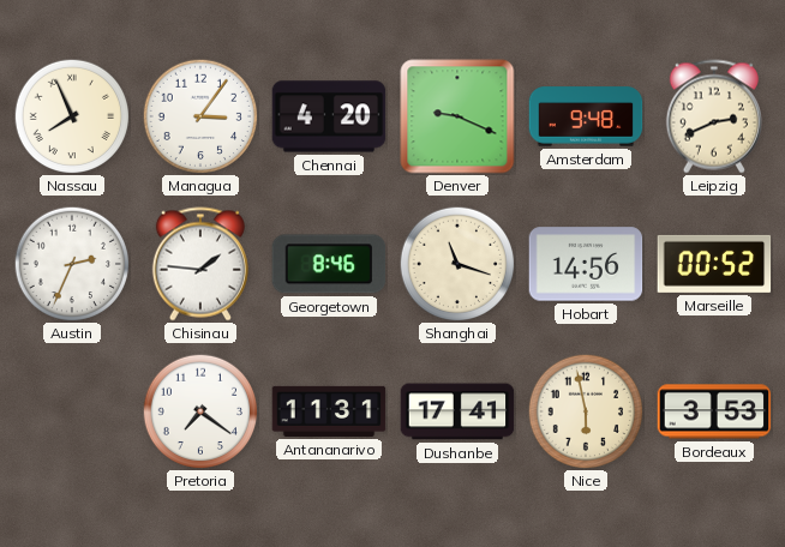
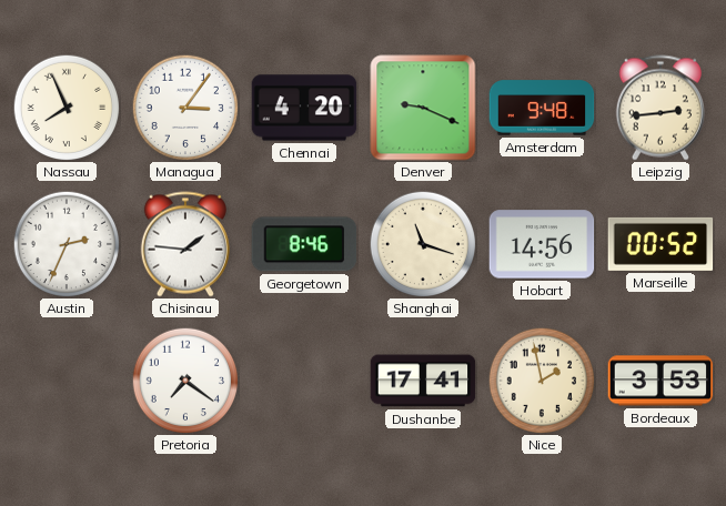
Leipzig: 2:41 -> 2:44 (661, 108)
Antananarivo: 11:31 -> none (329, 411)
Nice: 5:58 -> 1:58 (542, 381)
